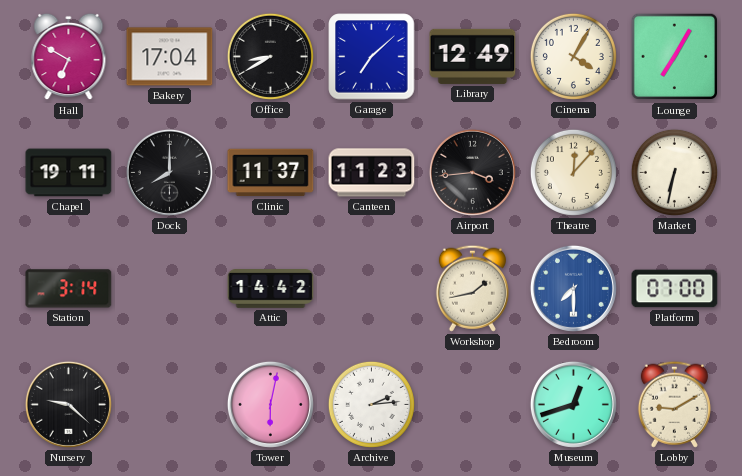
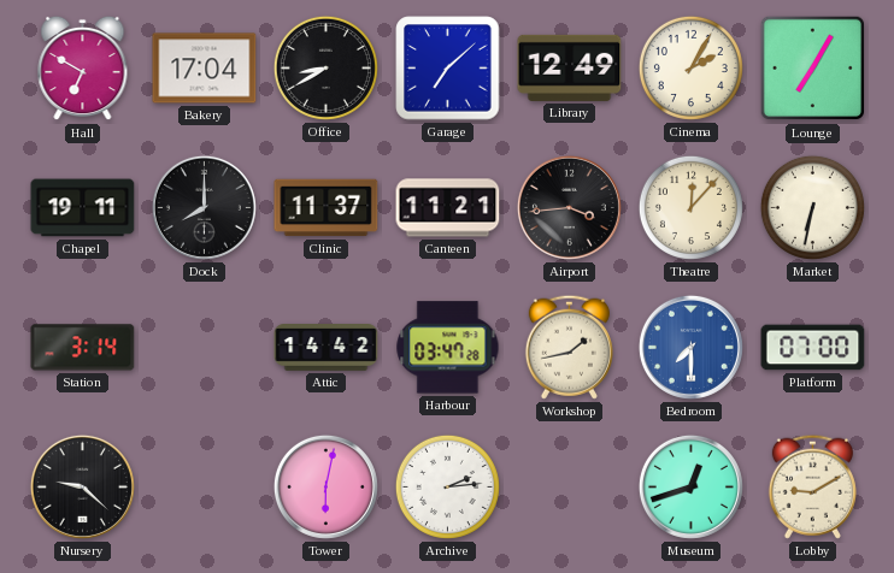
Cinema: 4:05 -> 2:05 (690, 67)
Canteen: 11:23 -> 11:21 (448, 208)
Harbour: none -> 03:47 (448, 348)
